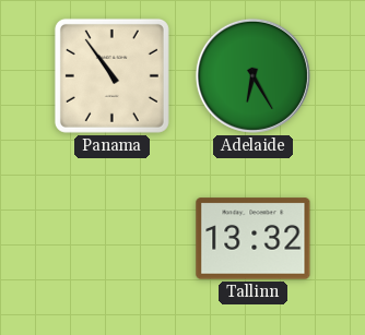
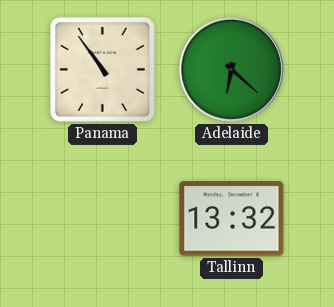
Adelaide: 6:25 -> 6:22 (231, 69)
